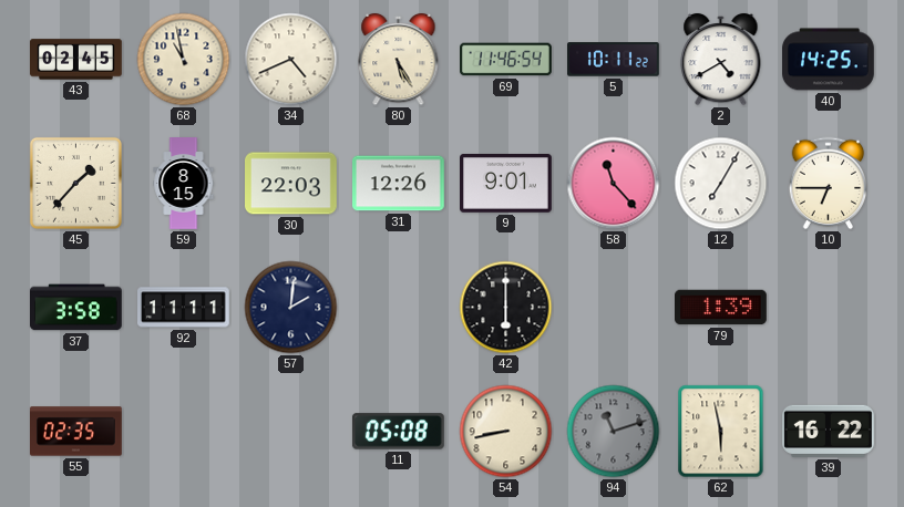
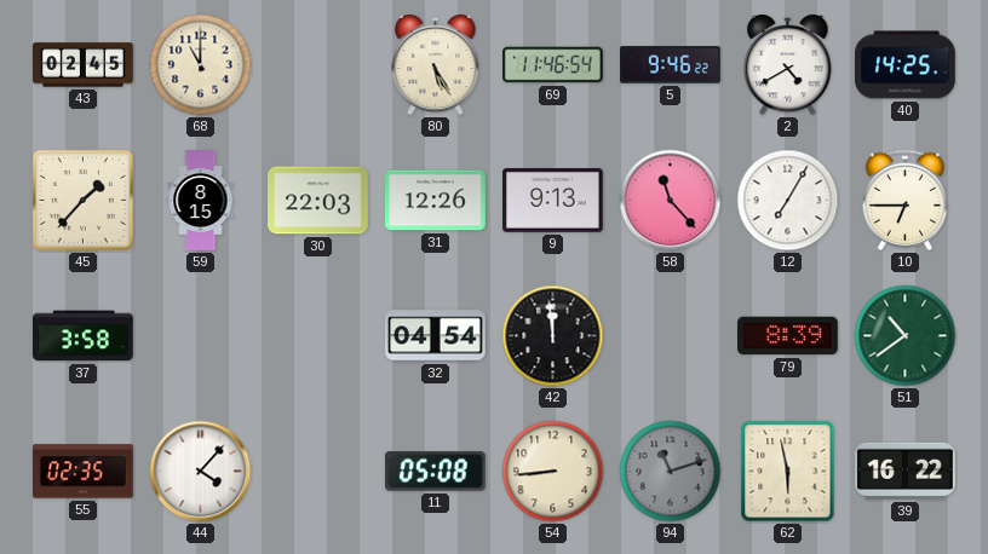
68: 10:58 -> 11:00 (201, 65)
34: 4:41 -> none (291, 60)
5: 10:11 -> 9:46 (671, 65)
9: 9:01 -> 9:13 (553, 201)
92: 11:11 -> none (184, 308)
57: 2:01 -> none (291, 308)
32: none -> 04:54 (436, 336)
42: 6:00 -> 11:59 (553, 336)
79: 1:39 -> 8:39 (788, 336)
51: none -> 10:39 (906, 336)
44: none -> 4:07 (201, 472)
54: 8:43 -> 8:44 (553, 472)
